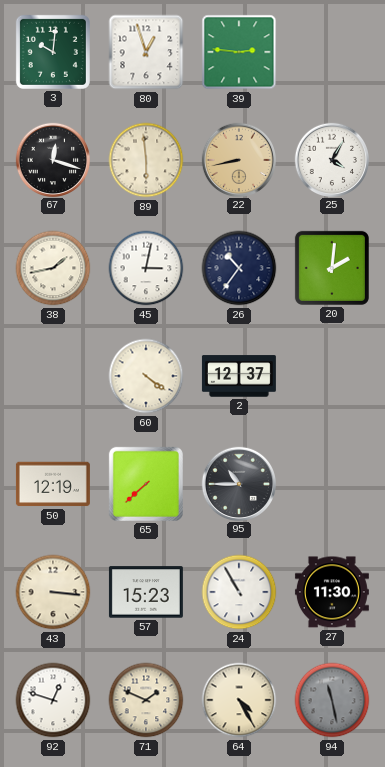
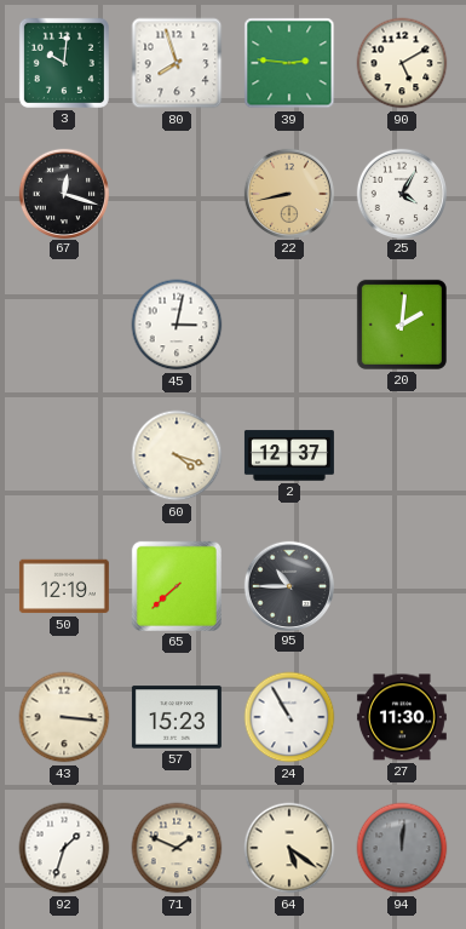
80: 12:57 -> 7:57 (177, 63)
90: none -> 5:10 (402, 63)
89: 5:59 -> none (146, 160)
38: 1:43 -> none (53, 268)
26: 10:36 -> none (239, 268)
60: 4:21 -> 4:18 (177, 455)
92: 12:48 -> 1:33 (64, 848)
64: 4:25 -> 5:21 (289, 848)
94: 11:28 -> 12:01 (402, 848)
